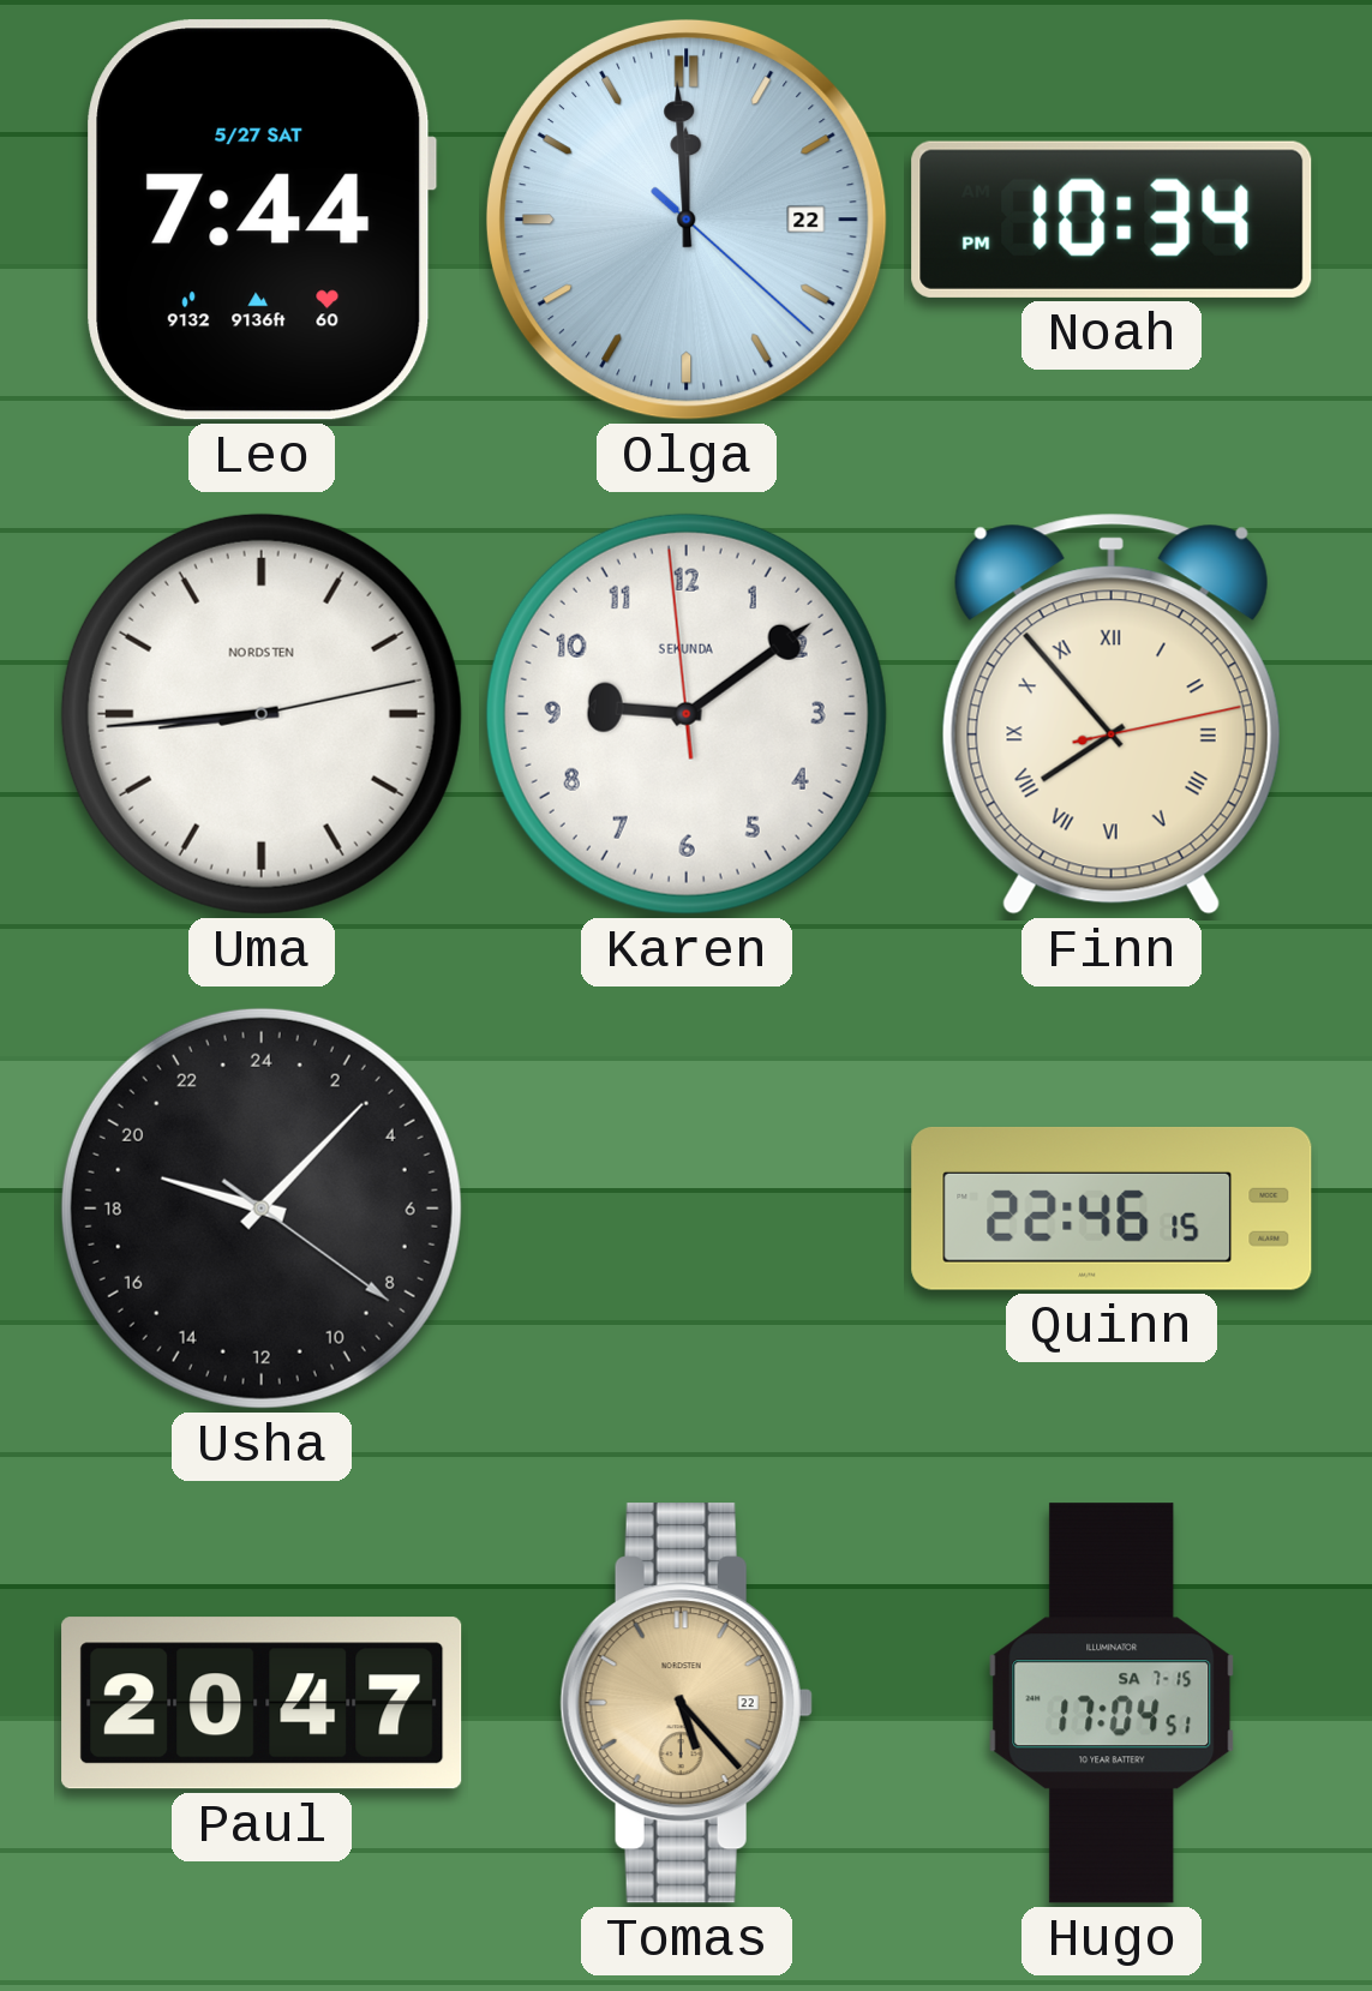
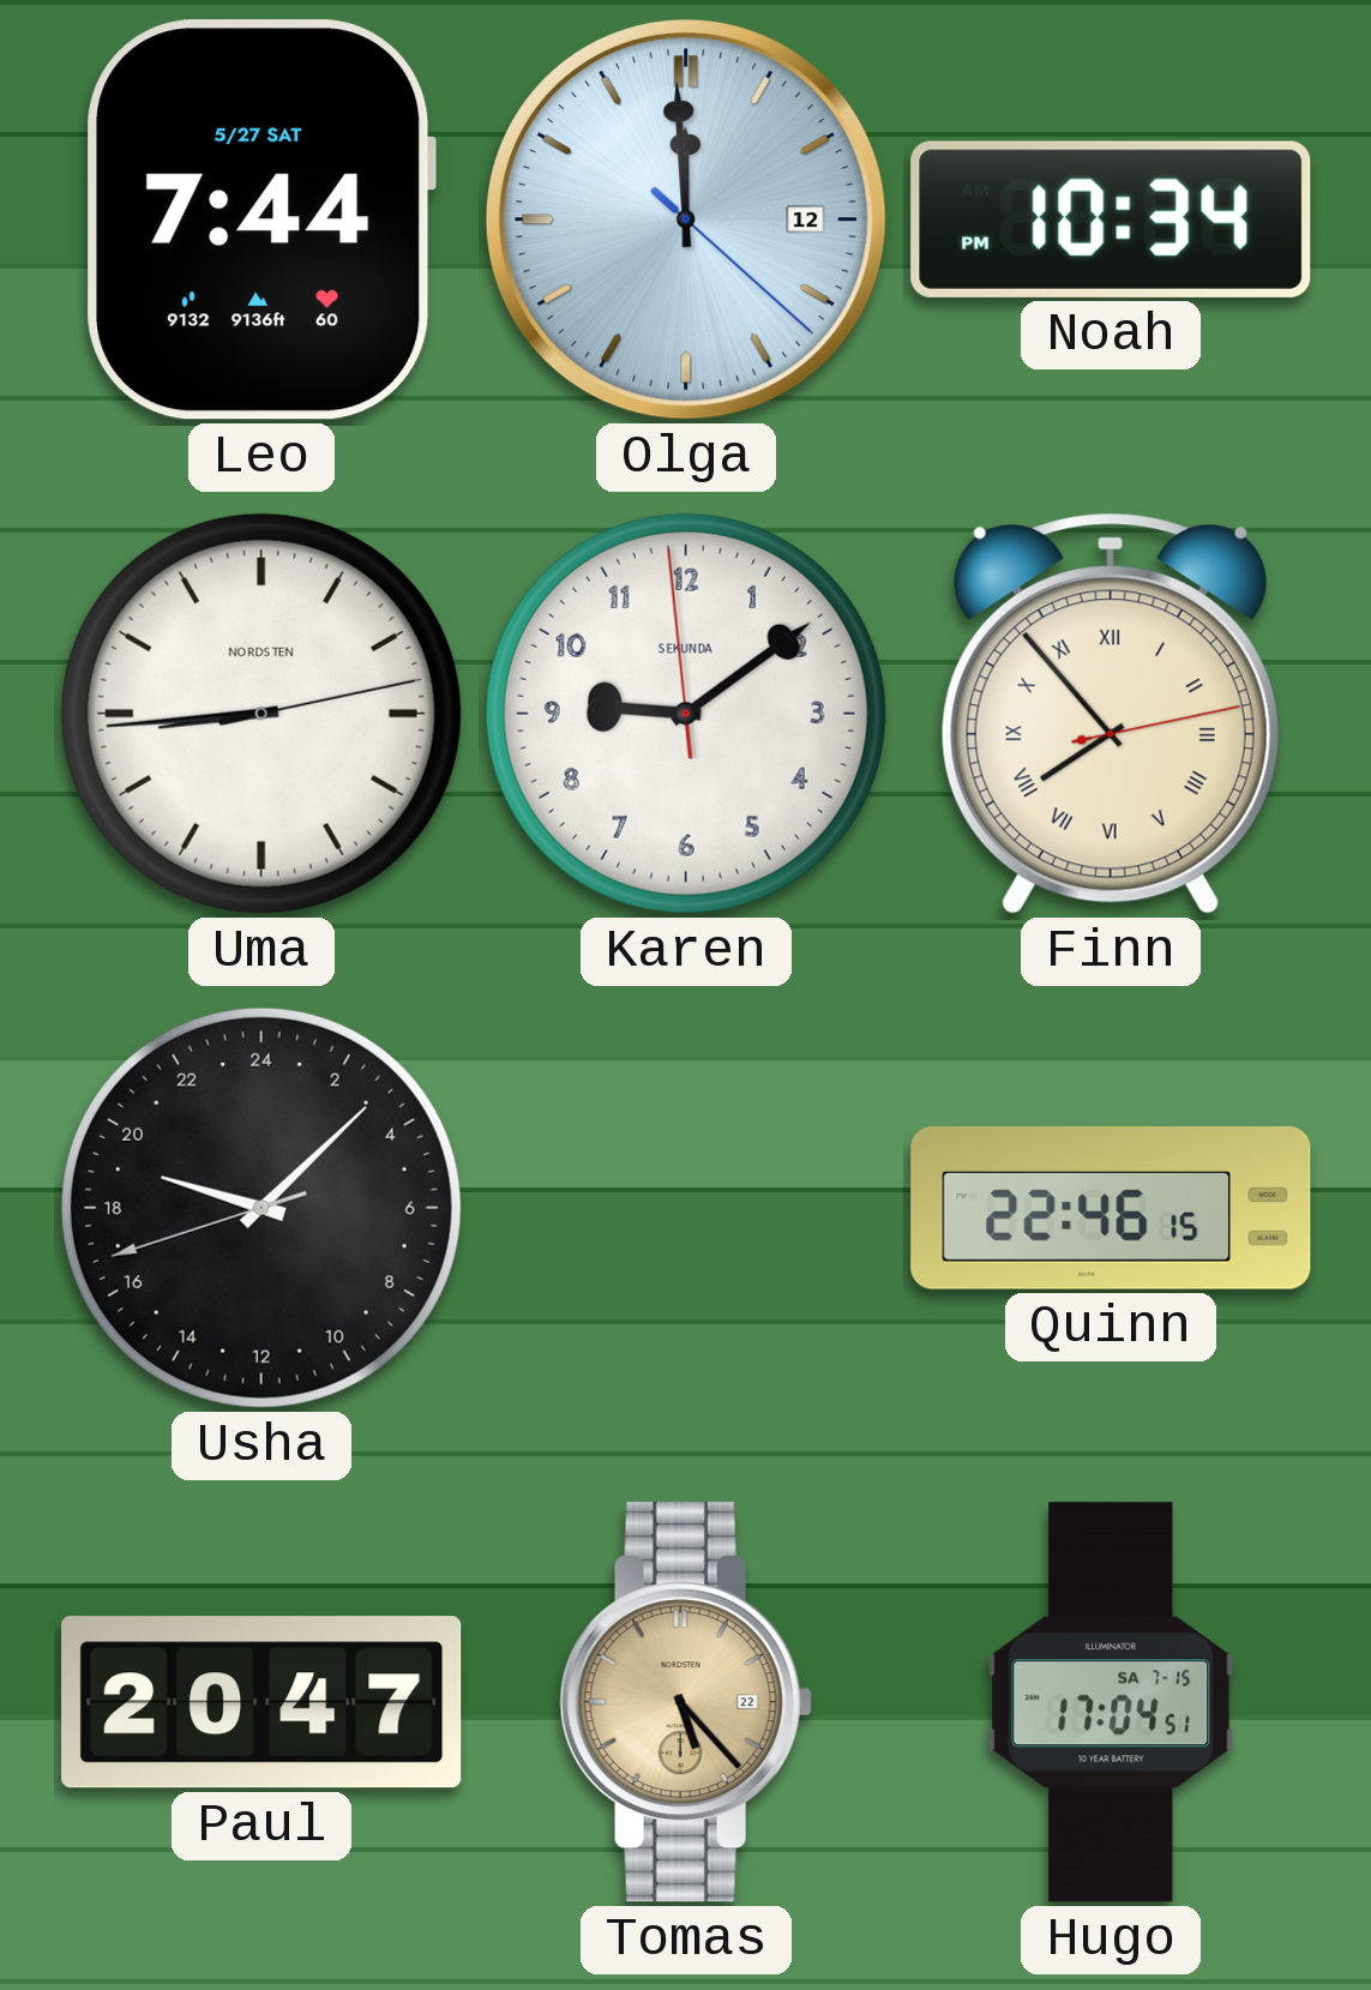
Olga date: 22 -> 12 (686, 220)
Usha: 19:07:21 -> 19:07:42 (261, 1208)
